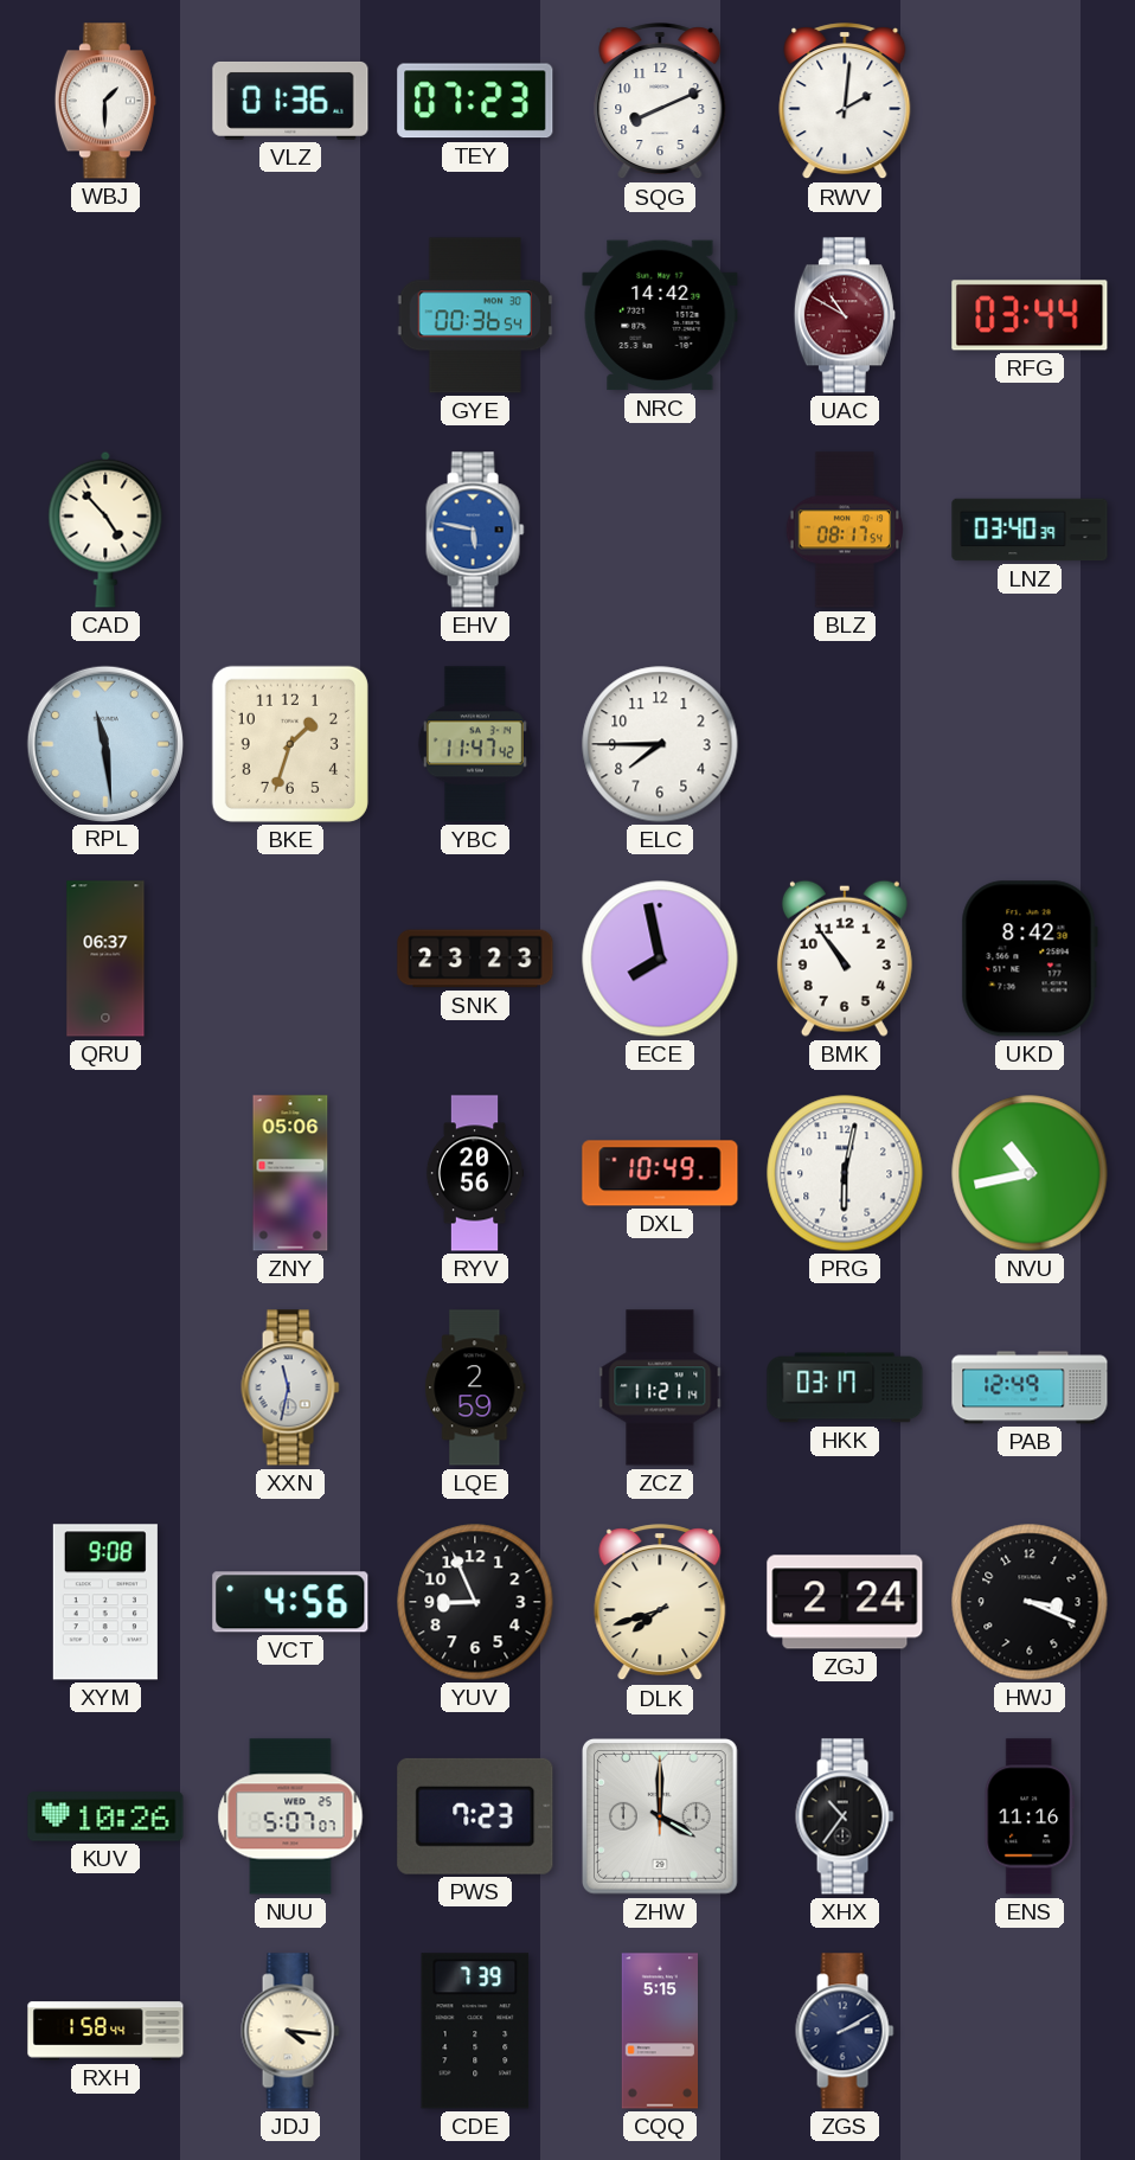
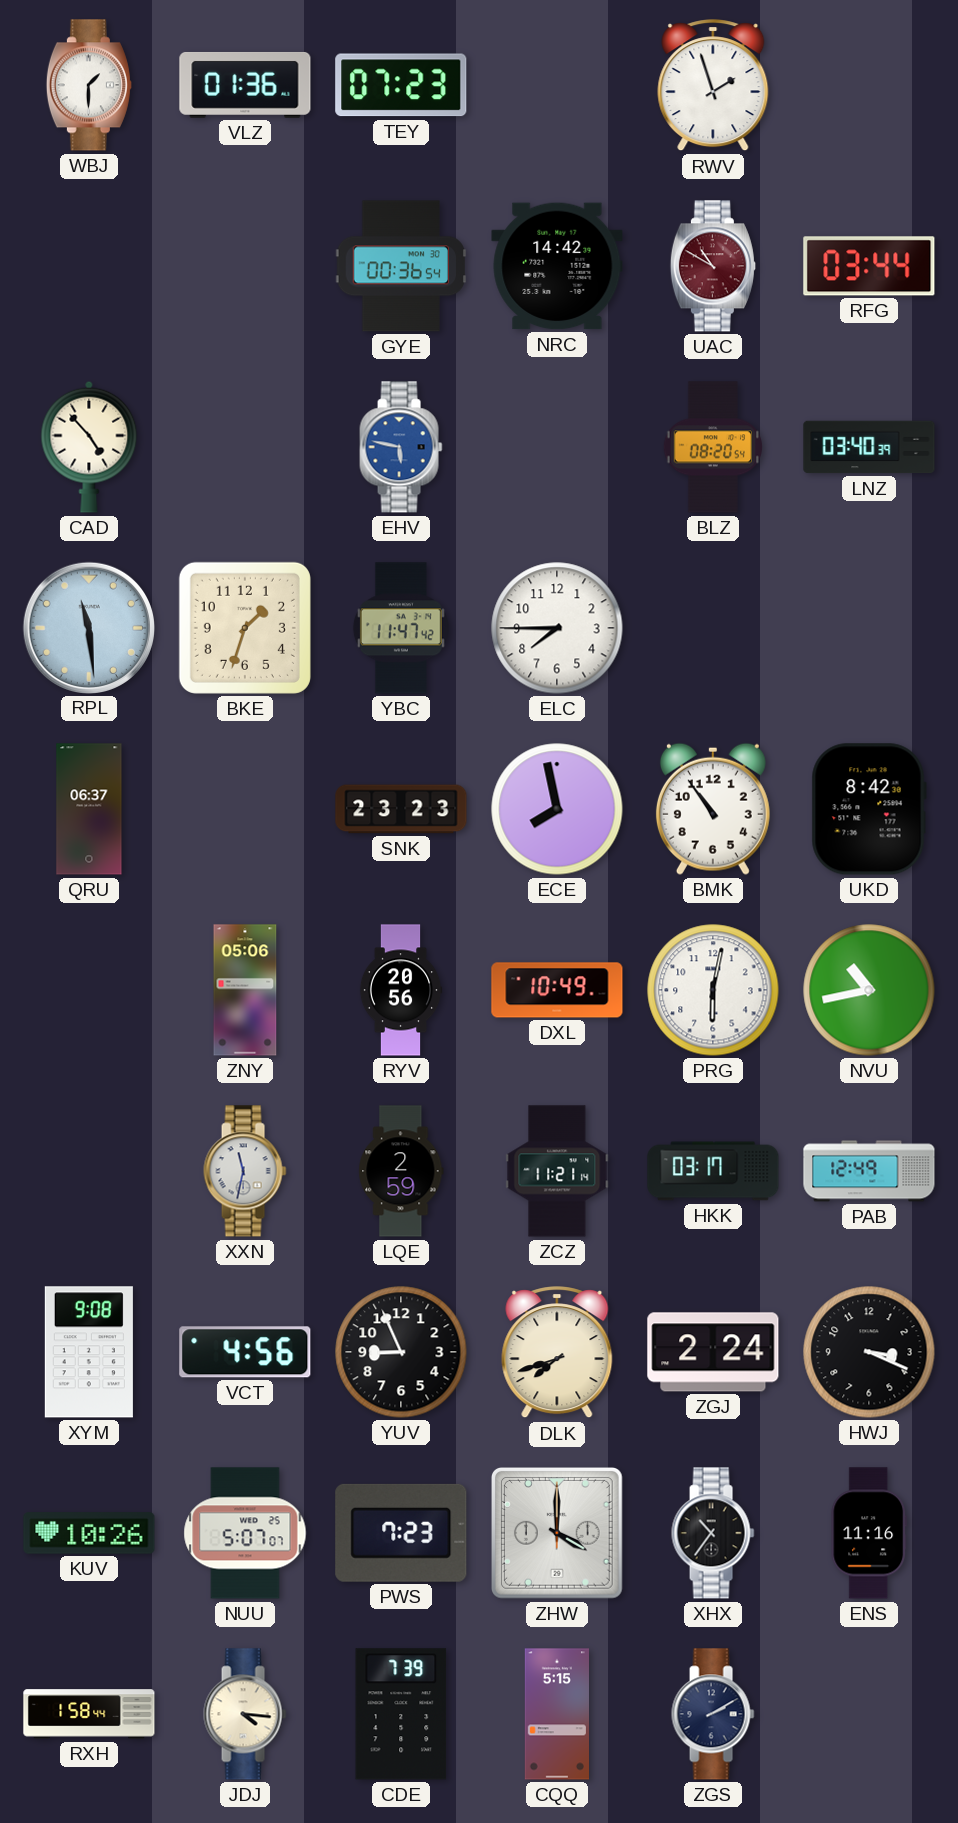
SQG: 8:11 -> none (660, 102)
RWV: 2:01 -> 1:57 (713, 86)
BLZ: 08:17 -> 08:20 (712, 447)
